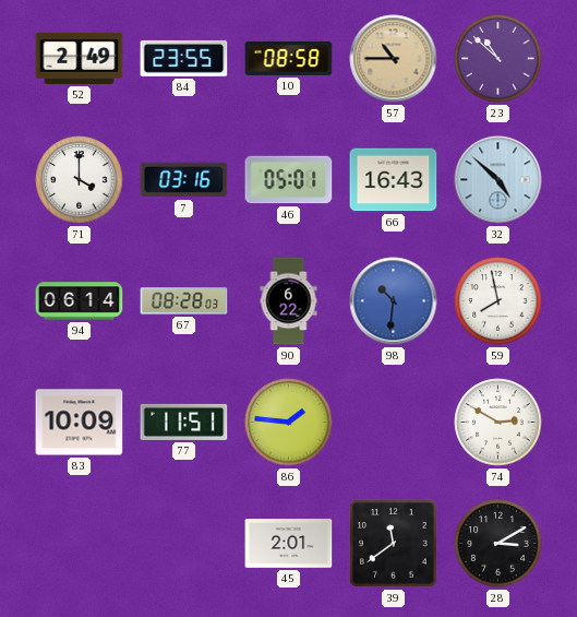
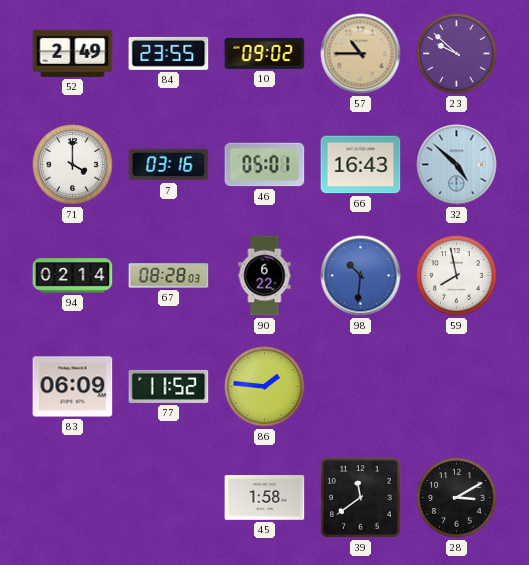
10: 08:58 -> 09:02 (265, 53)
23: 10:52 -> 9:52 (457, 54)
94: 06:14 -> 02:14 (73, 276)
83: 10:09 -> 06:09 (73, 387)
77: 11:51 -> 11:52 (169, 386)
74: 2:50 -> none (498, 423)
45: 2:01 -> 1:58 (265, 498)
